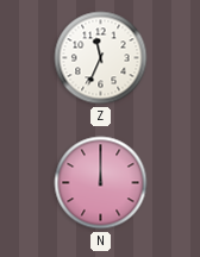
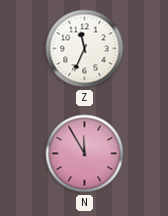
N: 12:00 -> 11:55 (85, 154)
